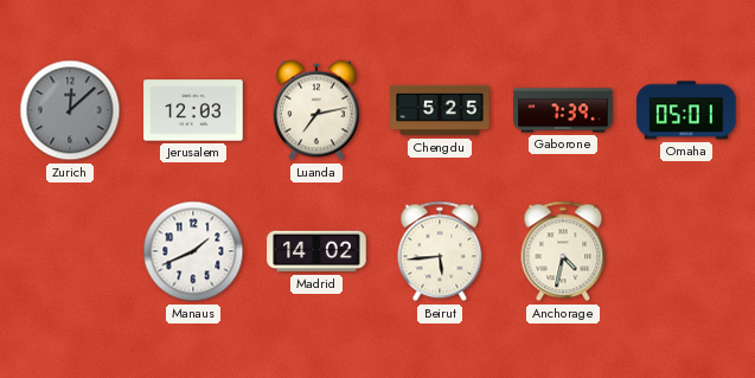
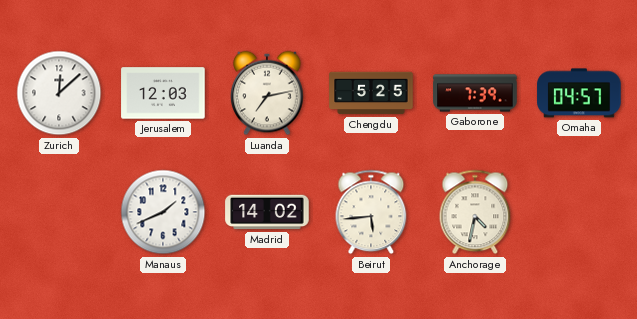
Zurich dial: grey -> white (59, 93)
Omaha: 05:01 -> 04:57 (579, 93)
